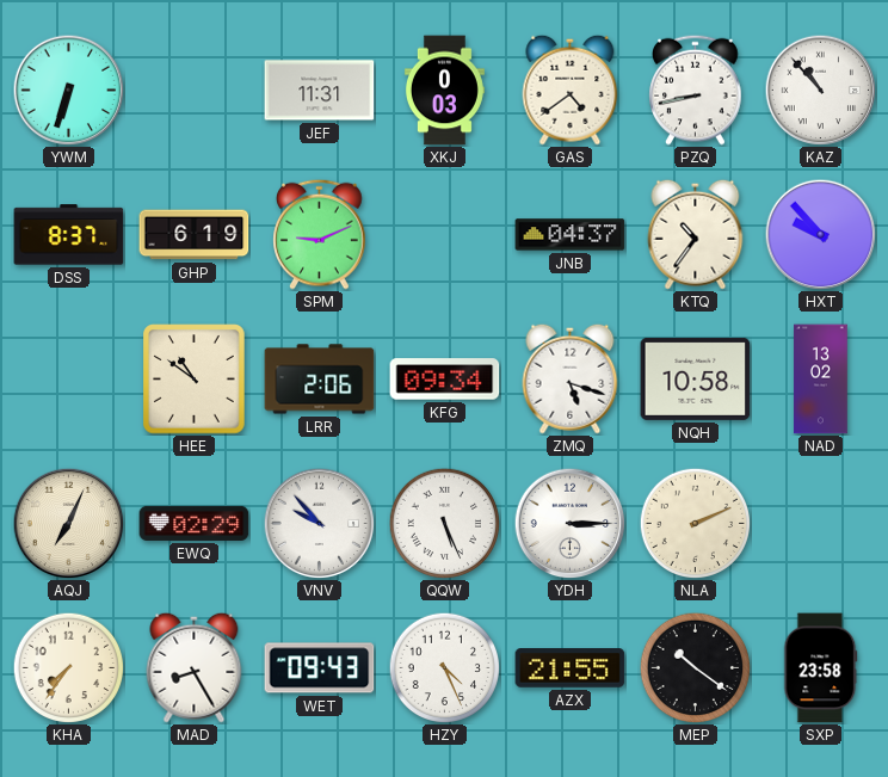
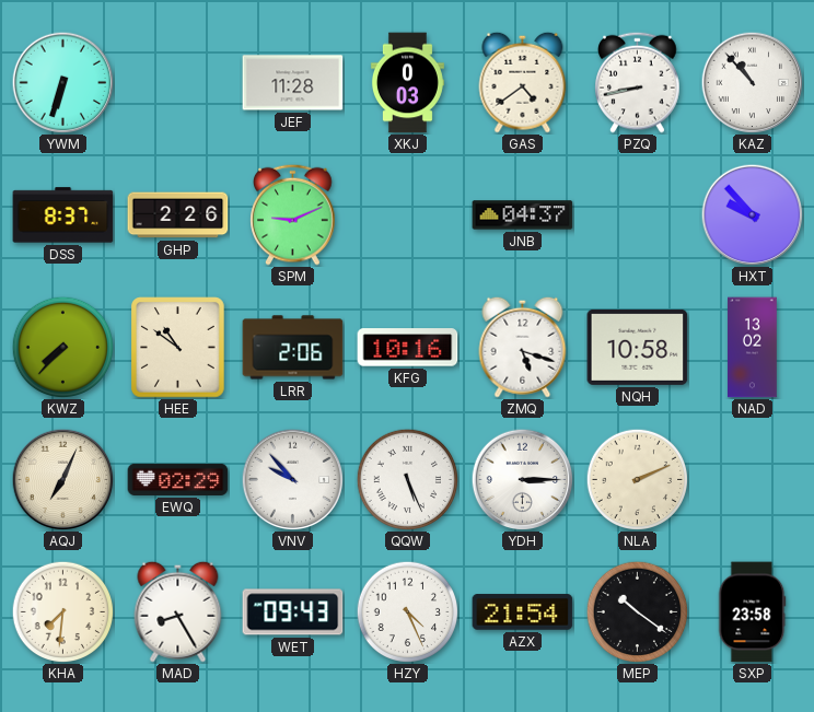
JEF: 11:31 -> 11:28 (293, 83)
GHP: 6:19 -> 2:26 (178, 215)
KTQ: 10:36 -> none (696, 234)
KWZ: none -> 7:37 (62, 347)
KFG: 09:34 -> 10:16 (408, 348)
KHA: 7:36 -> 7:31 (62, 611)
AZX: 21:55 -> 21:54 (523, 612)
